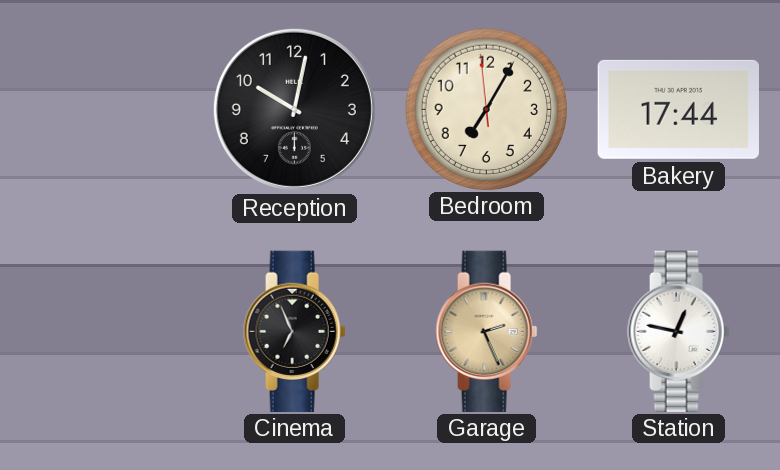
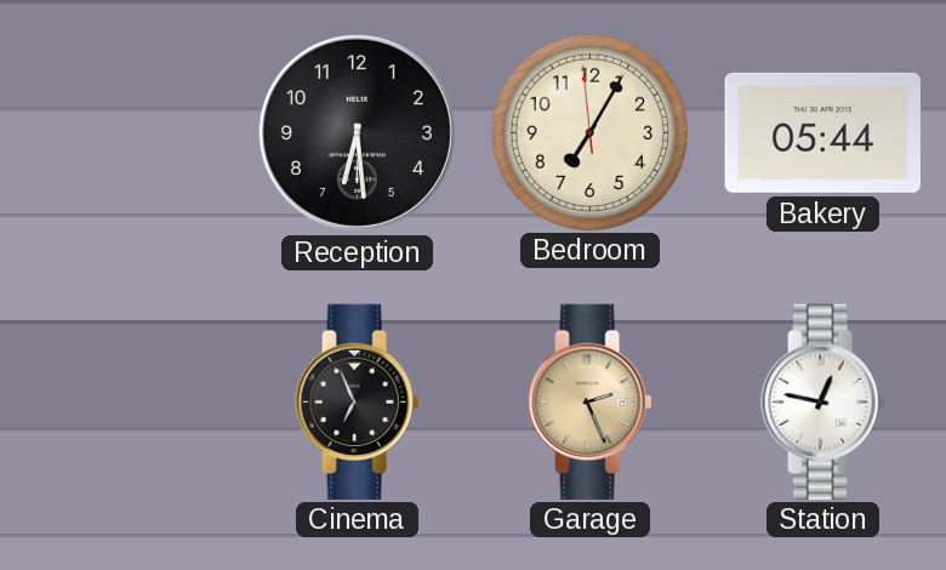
Reception: 10:02 -> 6:29 (357, 132)
Bakery: 17:44 -> 05:44 (822, 132)
